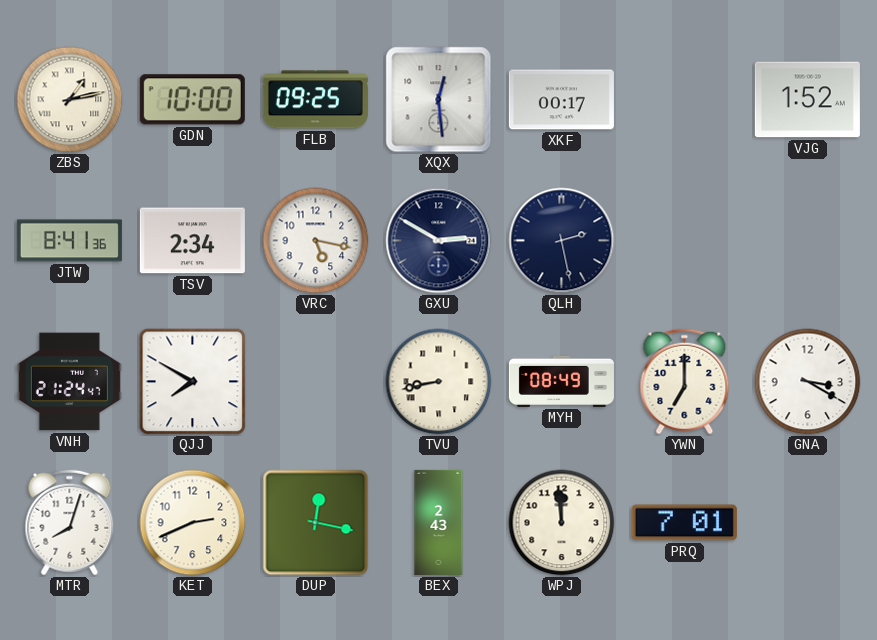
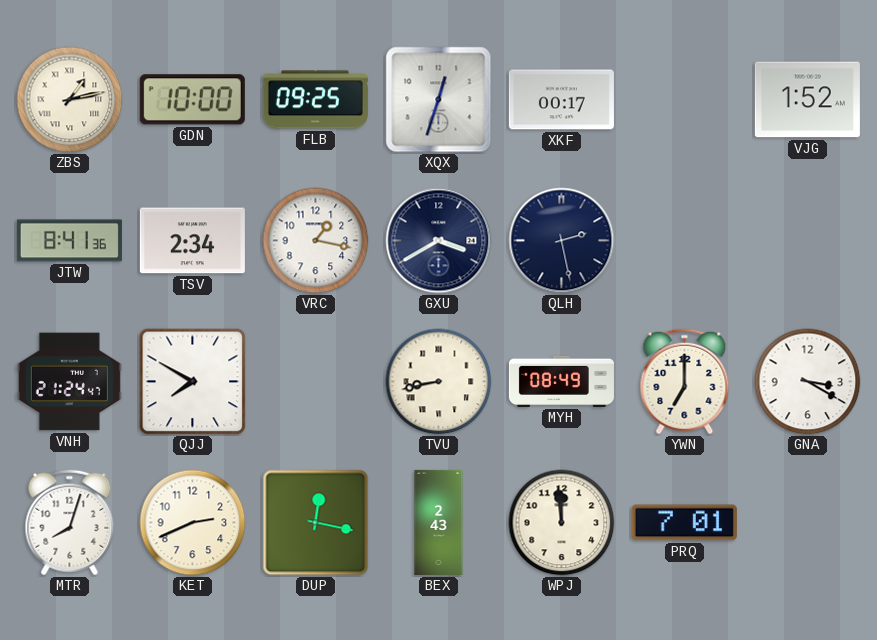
XQX: 12:29 -> 12:33 (439, 100)
VRC: 5:17 -> 1:17 (316, 241)
GXU: 2:50 -> 3:40 (439, 241)
